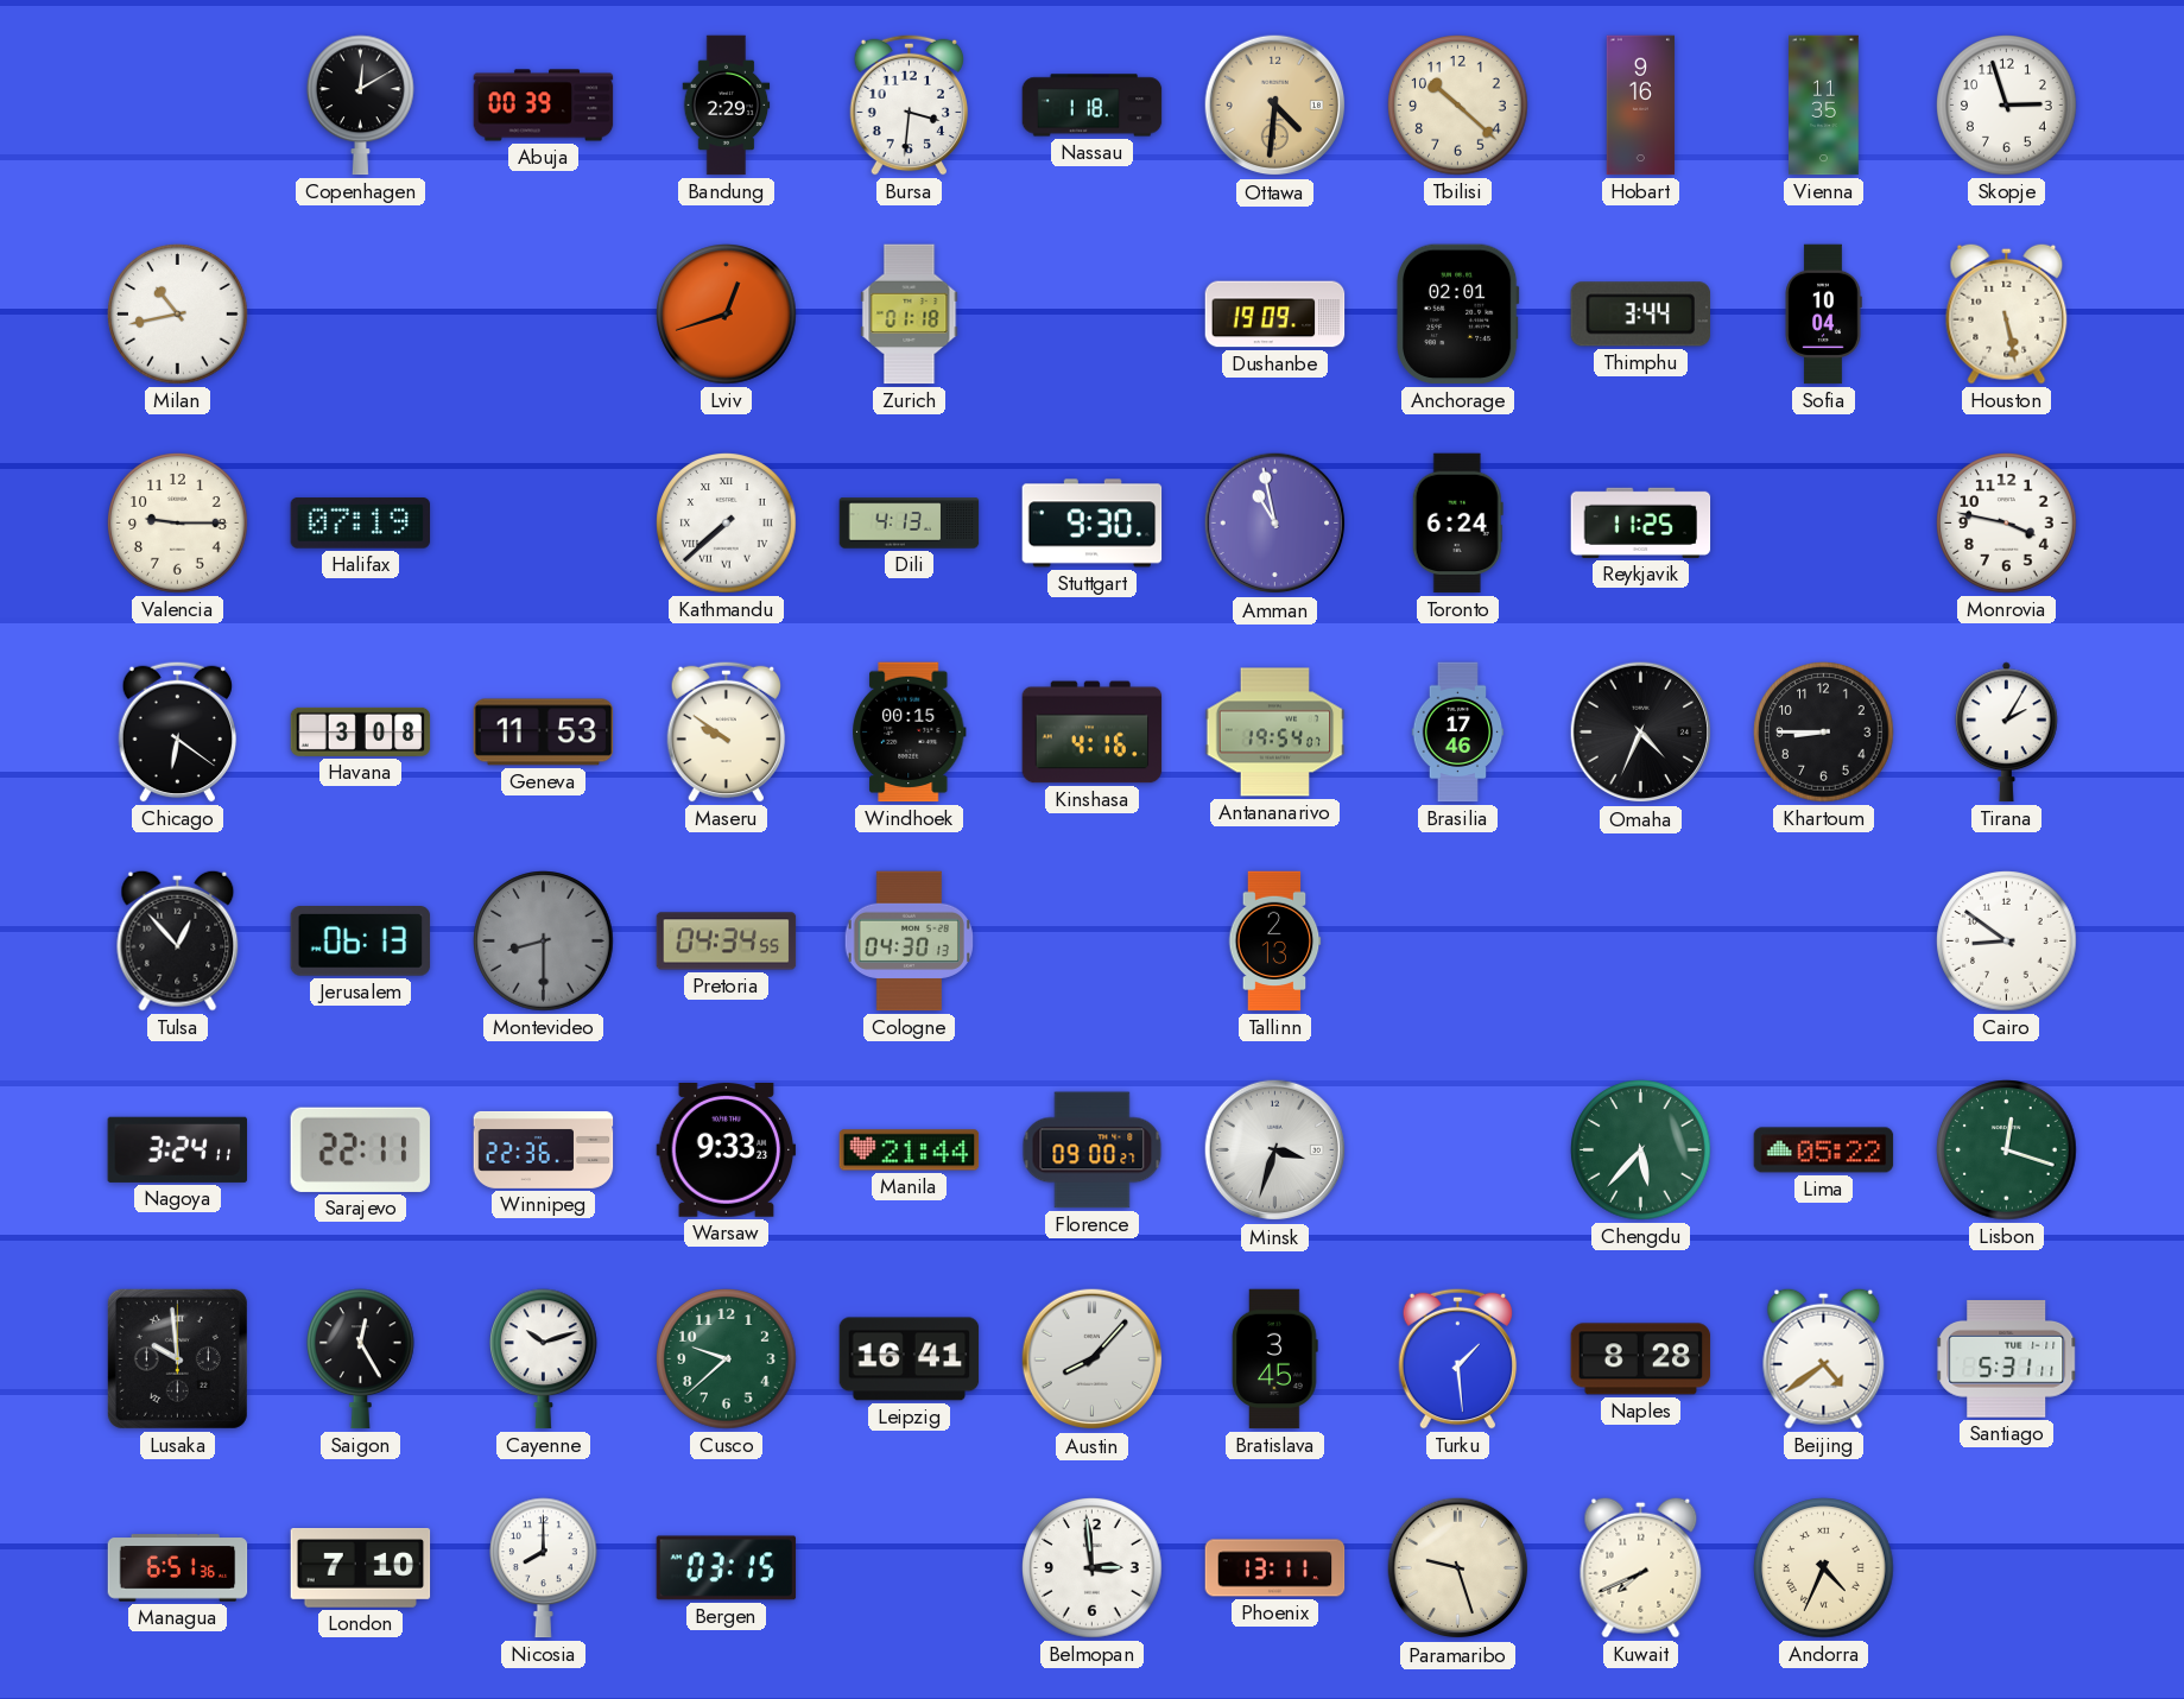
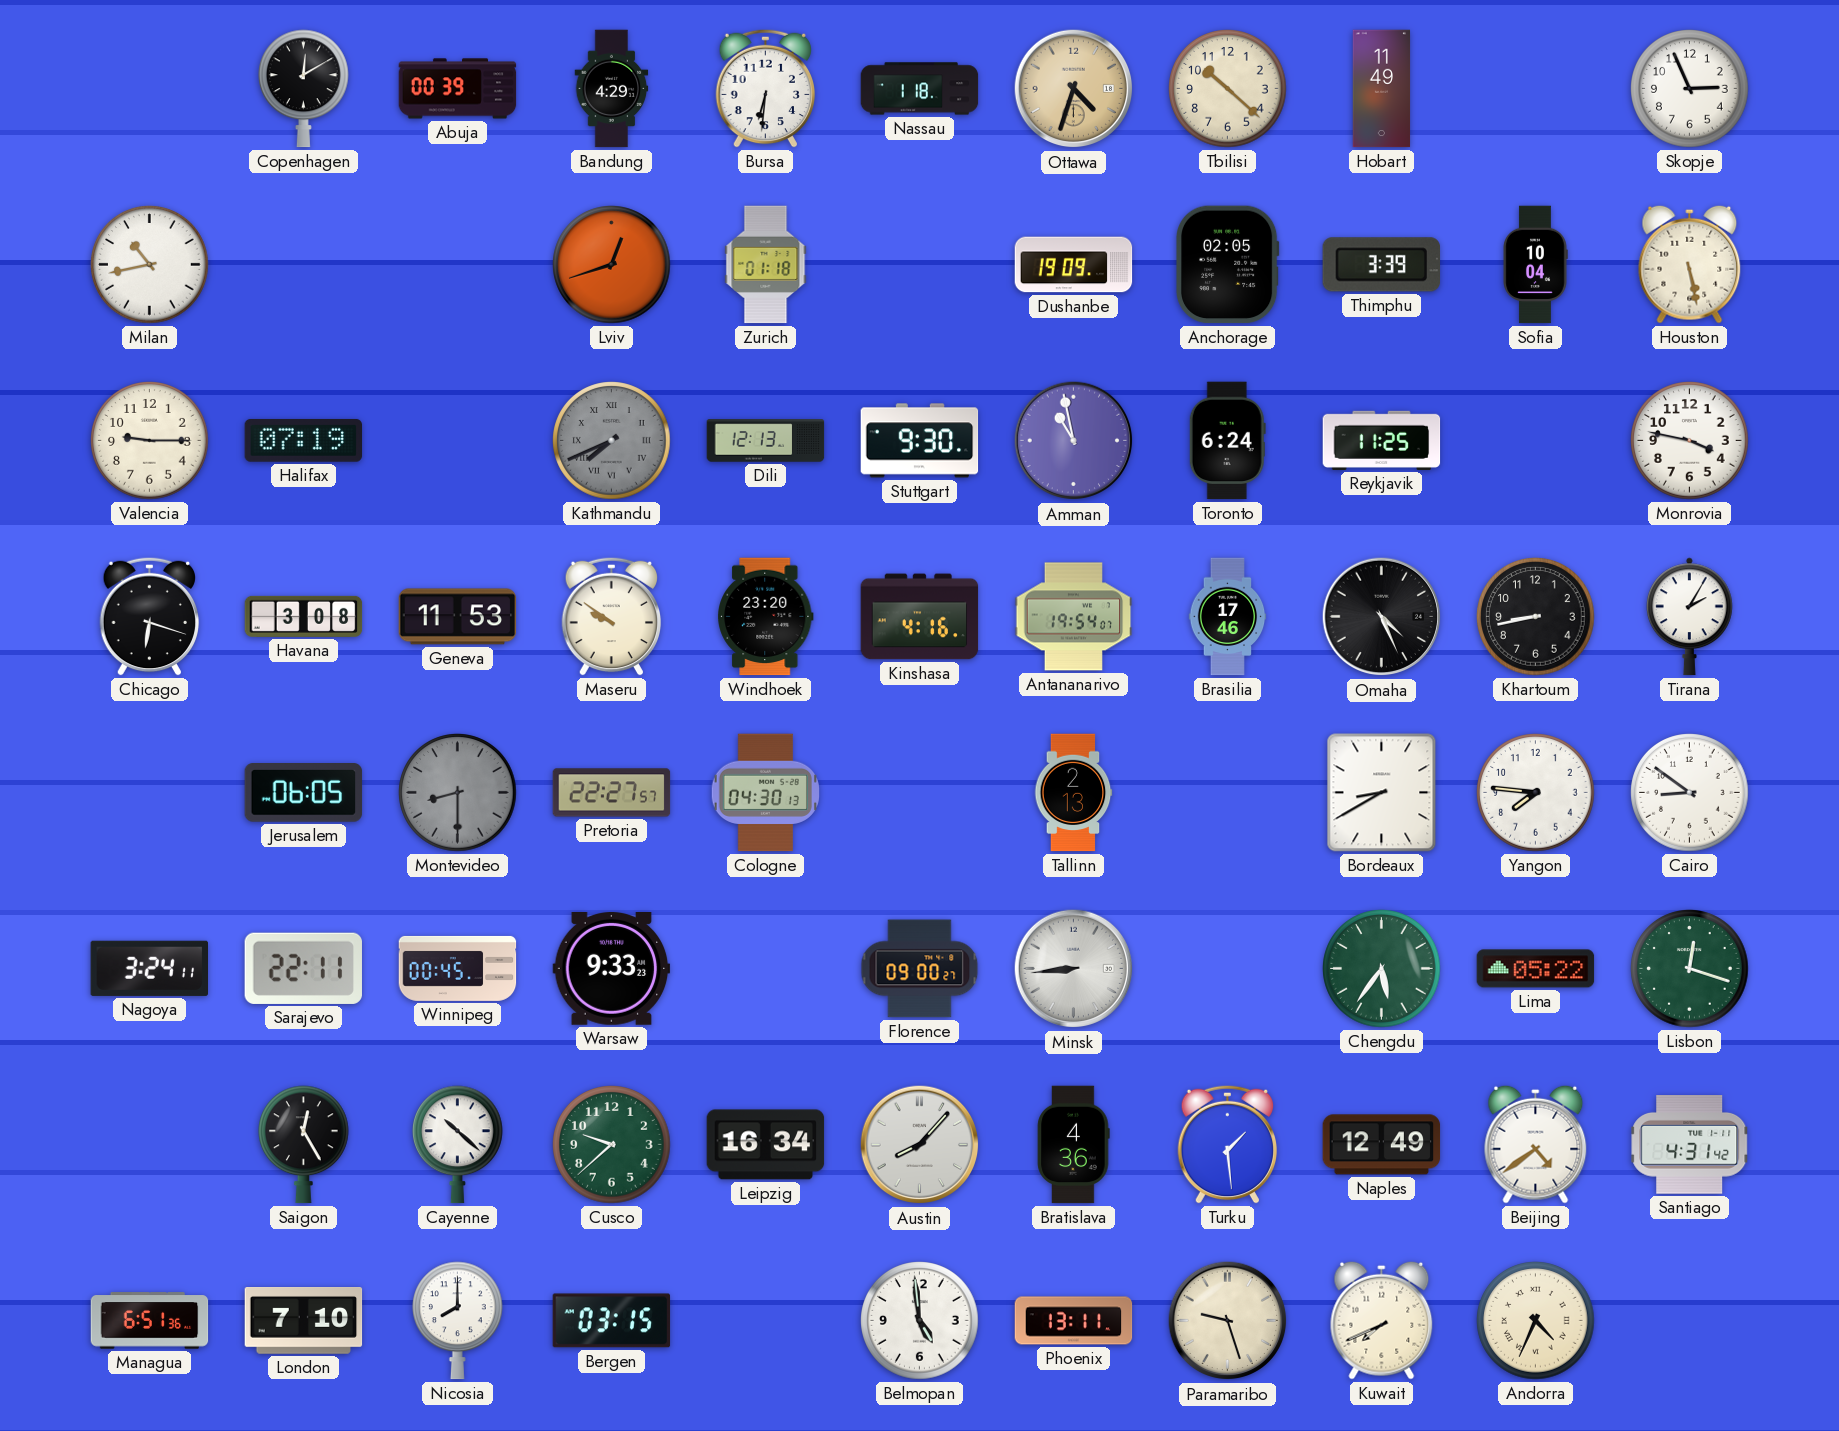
Bandung: 2:29 -> 4:29 (612, 89)
Bursa: 3:31 -> 6:31 (766, 88)
Ottawa: 4:31 -> 4:33 (1074, 89)
Hobart: 9:16 -> 11:49 (1382, 89)
Vienna: 11:35 -> none (1824, 106)
Skopje: 2:57 -> 2:56 (1690, 89)
Anchorage: 02:01 -> 02:05 (1227, 265)
Thimphu: 3:44 -> 3:39 (1381, 265)
Kathmandu: 7:38 -> 7:41 (612, 441)
Kathmandu dial: white -> grey (612, 441)
Dili: 4:13 -> 12:13 (766, 441)
Chicago: 6:21 -> 6:18 (150, 616)
Windhoek: 00:15 -> 23:20 (766, 617)
Omaha: 4:34 -> 4:26 (1382, 617)
Khartoum: 8:45 -> 8:43 (1536, 617)
Tulsa: 12:53 -> none (178, 940)
Jerusalem: 06:13 -> 06:05 (304, 793)
Pretoria: 04:34 -> 22:27 (612, 793)
Bordeaux: none -> 8:40 (1382, 793)
Yangon: none -> 7:46 (1536, 793)
Winnipeg: 22:36 -> 00:45 (458, 968)
Manila: 21:44 -> none (910, 1150)
Minsk: 3:33 -> 8:44 (1074, 969)
Chengdu: 5:37 -> 5:36 (1382, 969)
Lusaka: 9:59 -> none (177, 1358)
Cayenne: 10:12 -> 10:22 (458, 1145)
Leipzig: 16:41 -> 16:34 (766, 1145)
Bratislava: 3:45 -> 4:36 (1074, 1145)
Naples: 8:28 -> 12:49 (1382, 1145)
Santiago: 5:31 -> 4:31 (1690, 1145)
Belmopan: 2:59 -> 4:59 (920, 1321)
